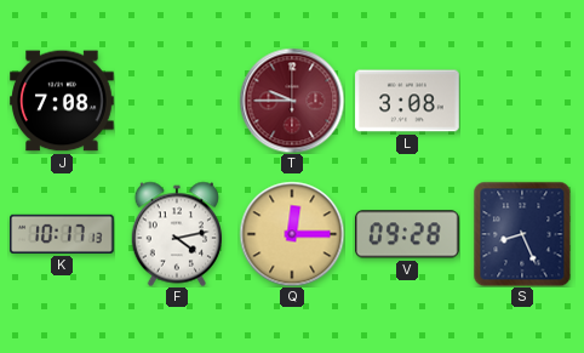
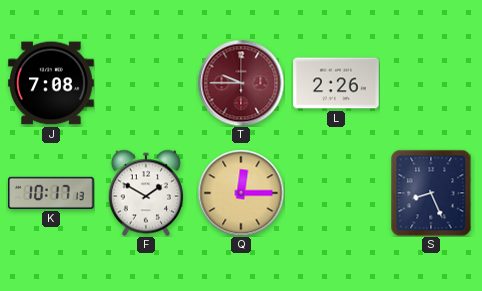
L: 3:08 -> 2:26 (336, 83)
F: 4:13 -> 1:50 (145, 193)
V: 09:28 -> none (407, 234)
